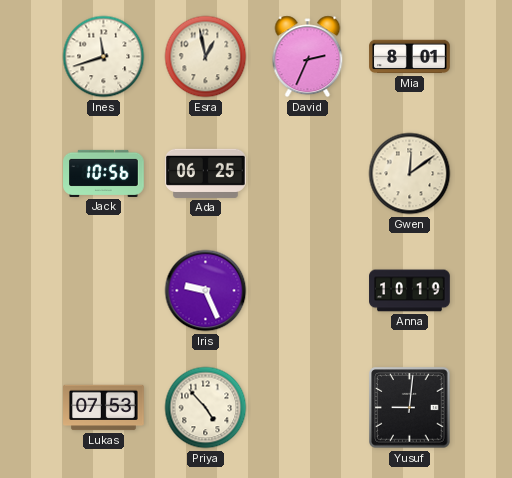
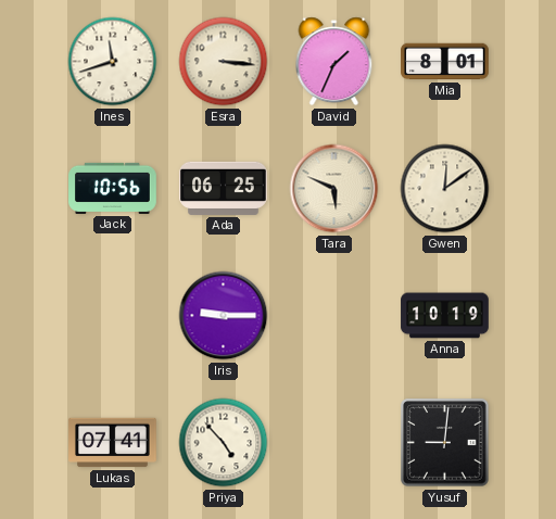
Esra: 12:58 -> 3:16 (224, 62)
David: 2:34 -> 1:34 (334, 62)
Tara: none -> 5:49 (334, 189)
Iris: 9:26 -> 9:15 (224, 316)
Lukas: 07:53 -> 07:41 (113, 443)
